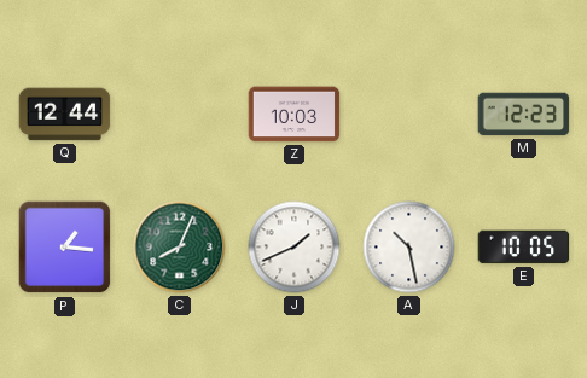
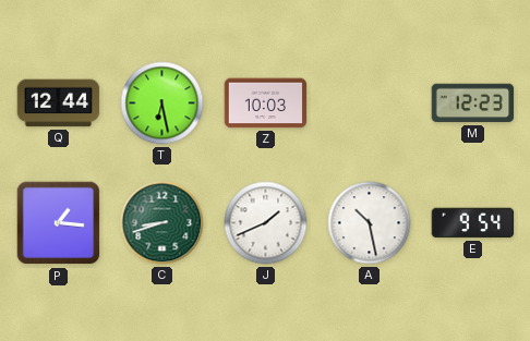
T: none -> 6:28 (162, 103)
C: 8:04 -> 8:42 (162, 223)
E: 10:05 -> 9:54 (473, 223)
